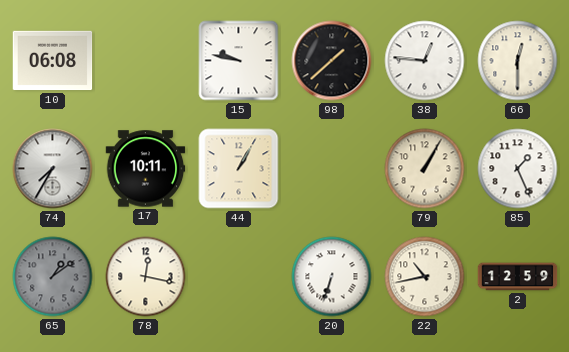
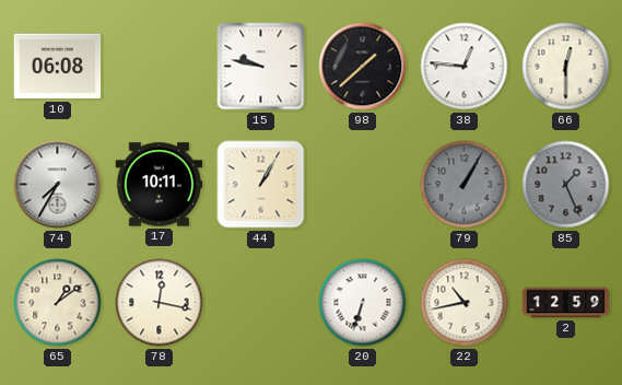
79 dial: cream -> grey (465, 185)
85 dial: white -> grey (566, 185)
65 dial: grey -> cream (58, 303)
